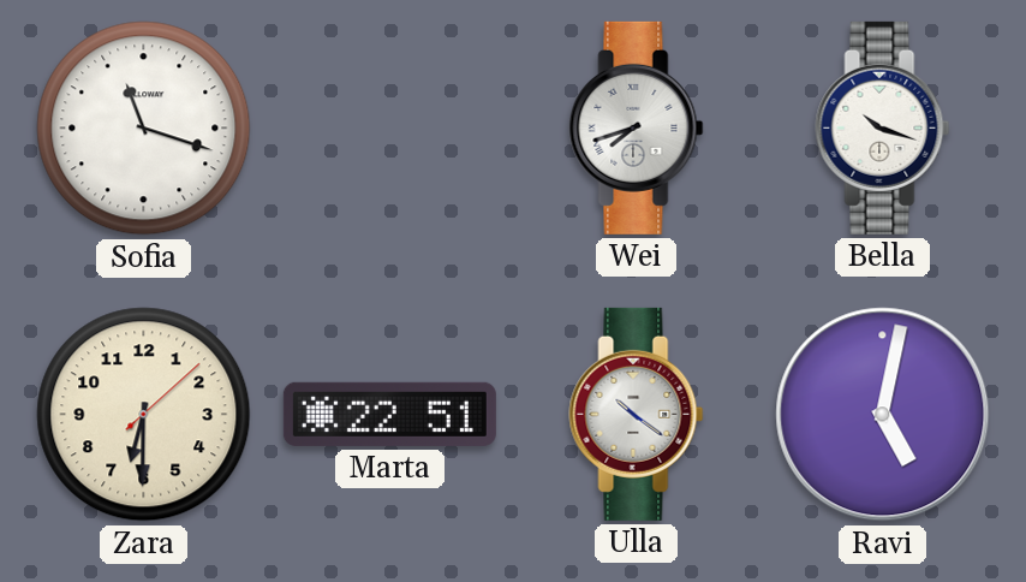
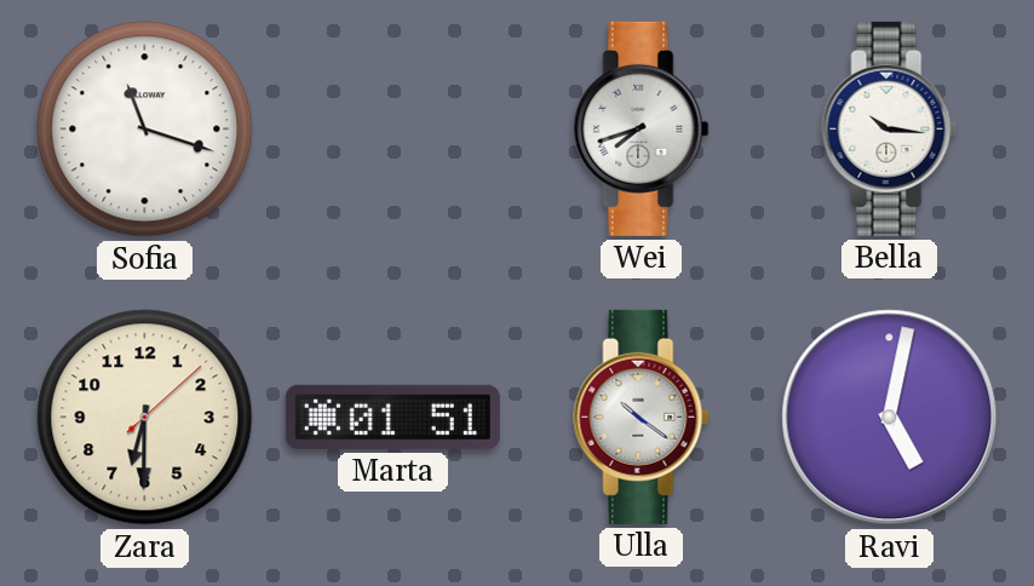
Bella: 10:18 -> 10:16 (890, 128)
Marta: 22:51 -> 01:51 (392, 416)
